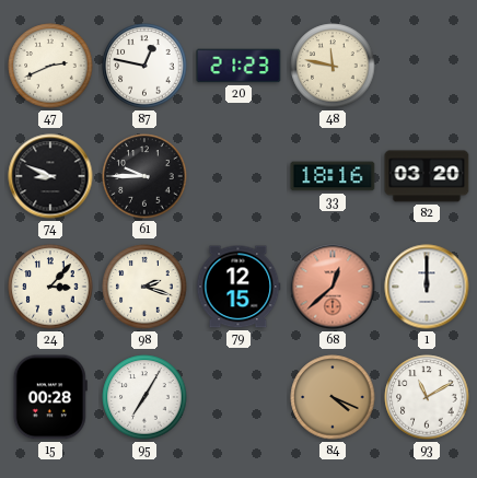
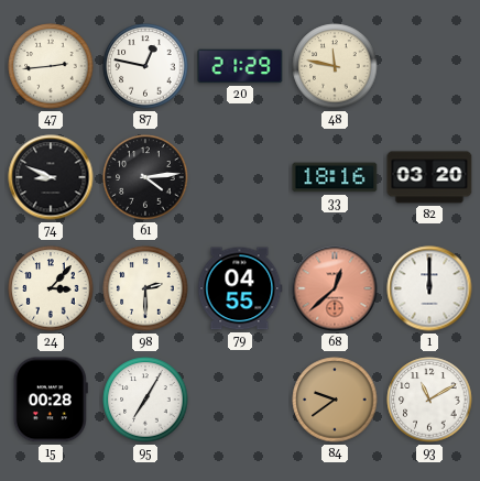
47: 2:41 -> 2:44 (51, 66)
20: 21:23 -> 21:29 (240, 66)
61: 9:45 -> 4:14 (145, 177)
98: 2:18 -> 2:30 (145, 288)
79: 12:15 -> 04:55 (240, 288)
84: 4:19 -> 9:39 (335, 400)
